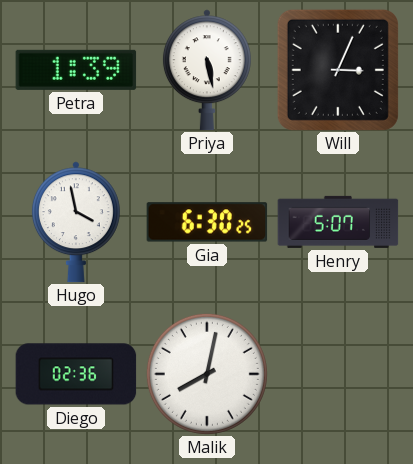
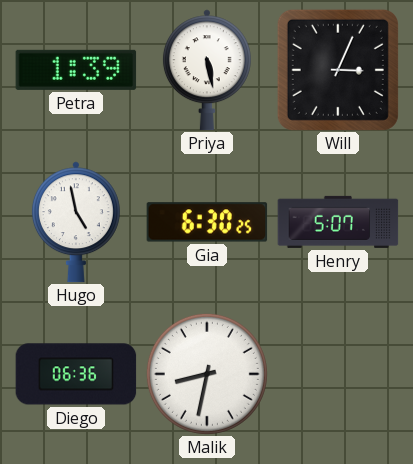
Hugo: 3:58 -> 4:58 (76, 222)
Diego: 02:36 -> 06:36 (76, 374)
Malik: 8:02 -> 8:32 (207, 374)
